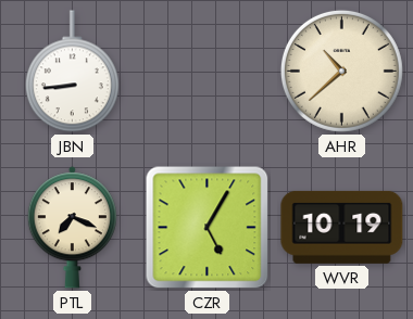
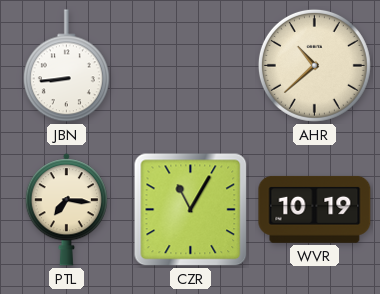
PTL: 7:19 -> 7:16 (66, 210)
CZR: 5:05 -> 11:05 (191, 210)
